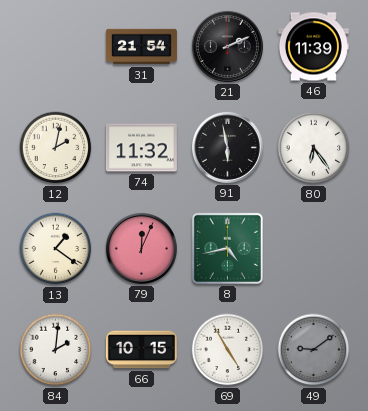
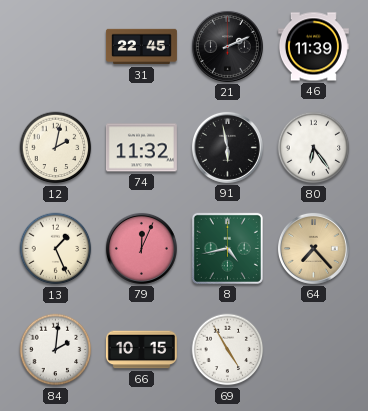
31: 21:54 -> 22:45 (141, 47)
13: 1:21 -> 1:26 (56, 249)
64: none -> 7:23 (313, 248)
49: 9:09 -> none (314, 350)
